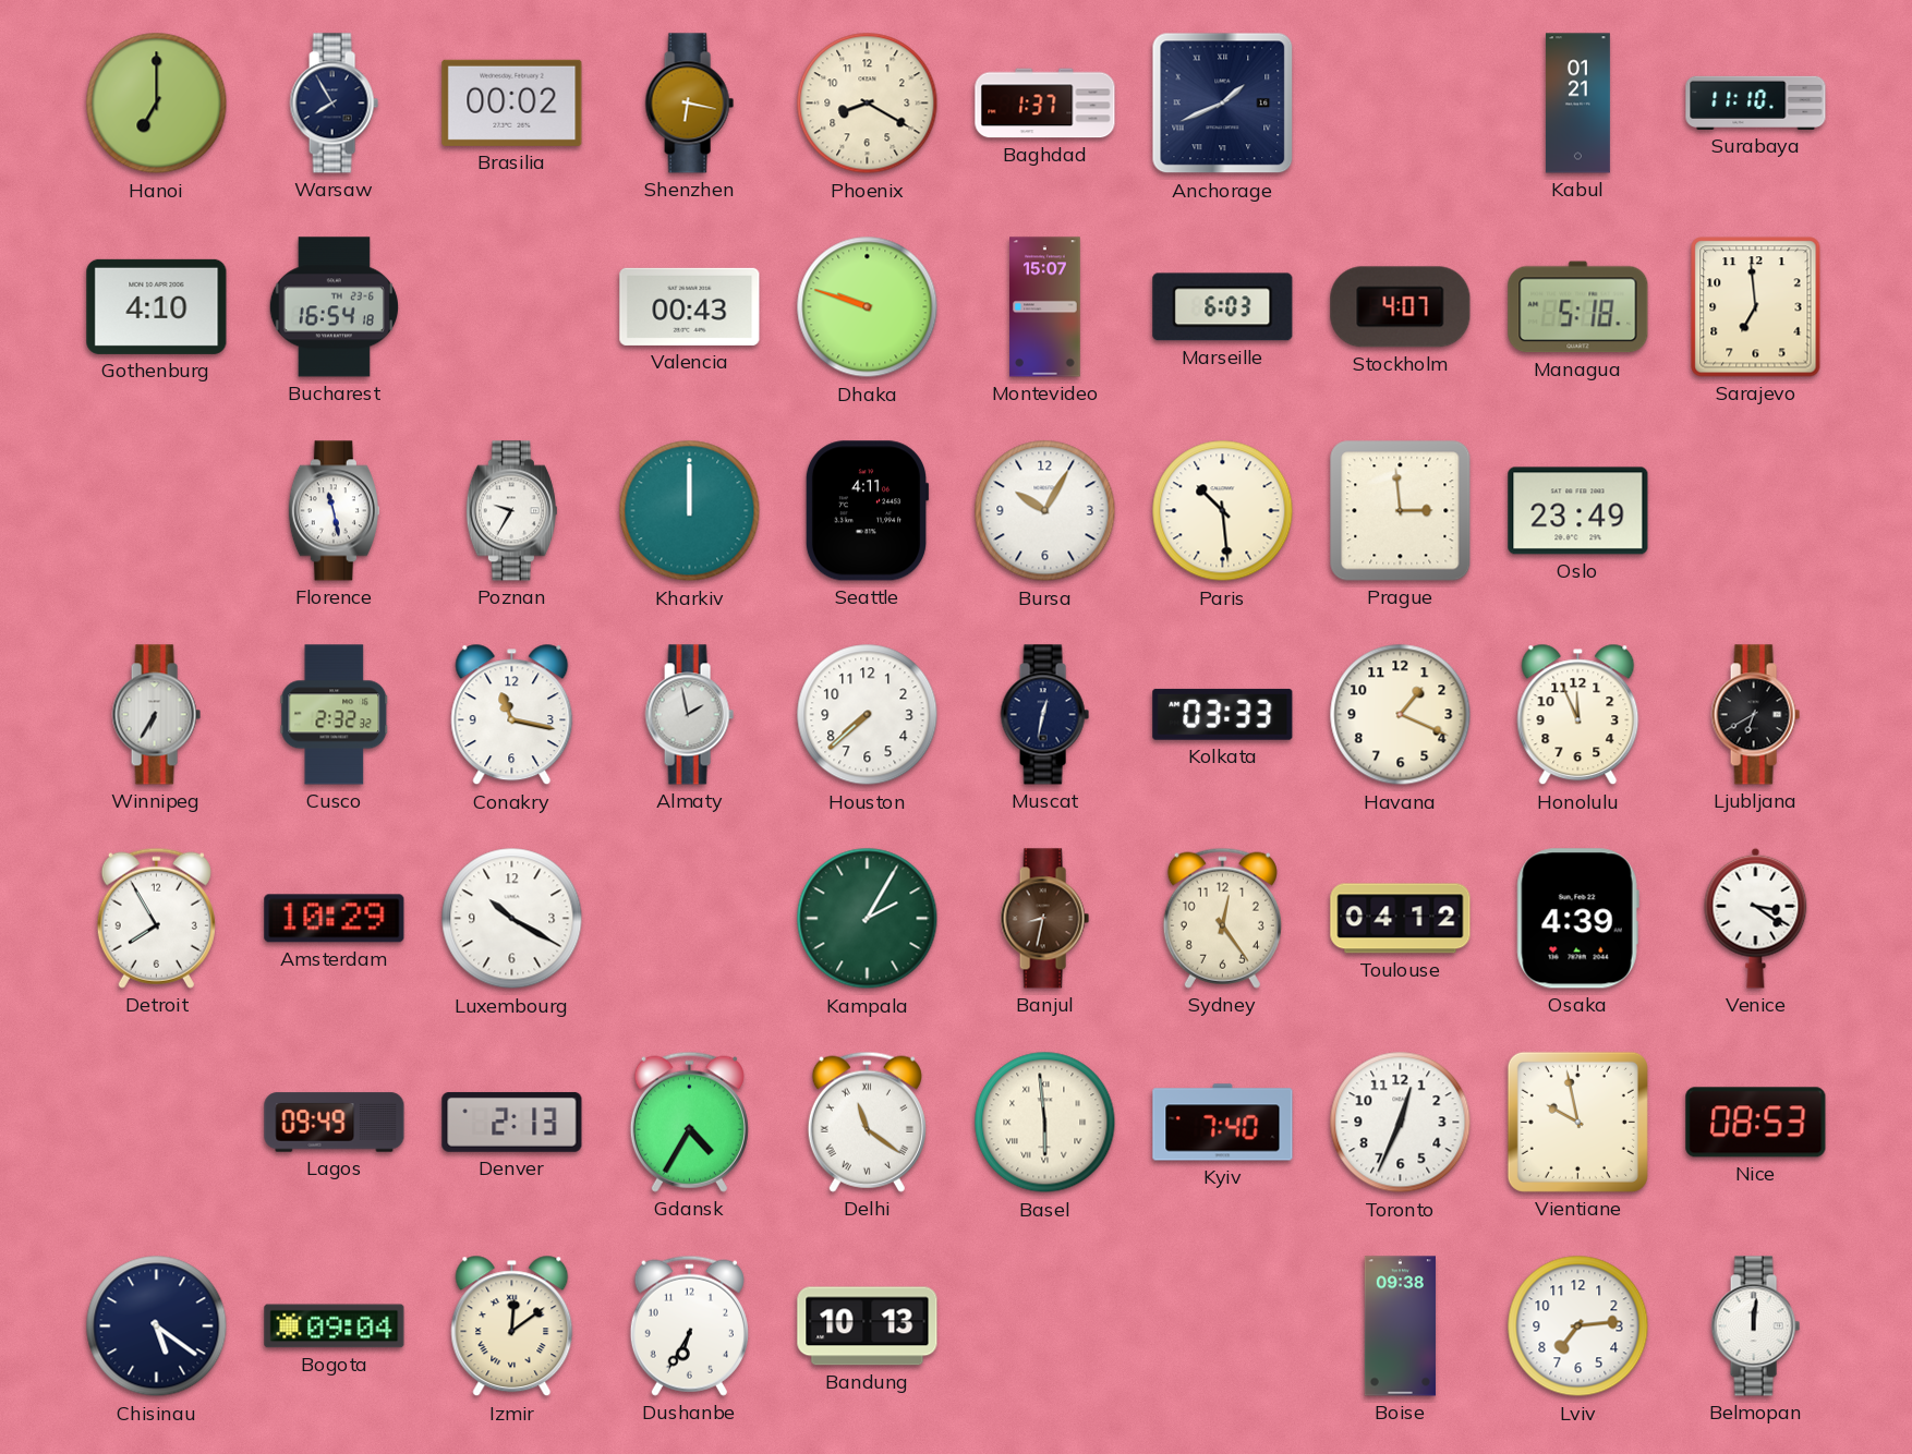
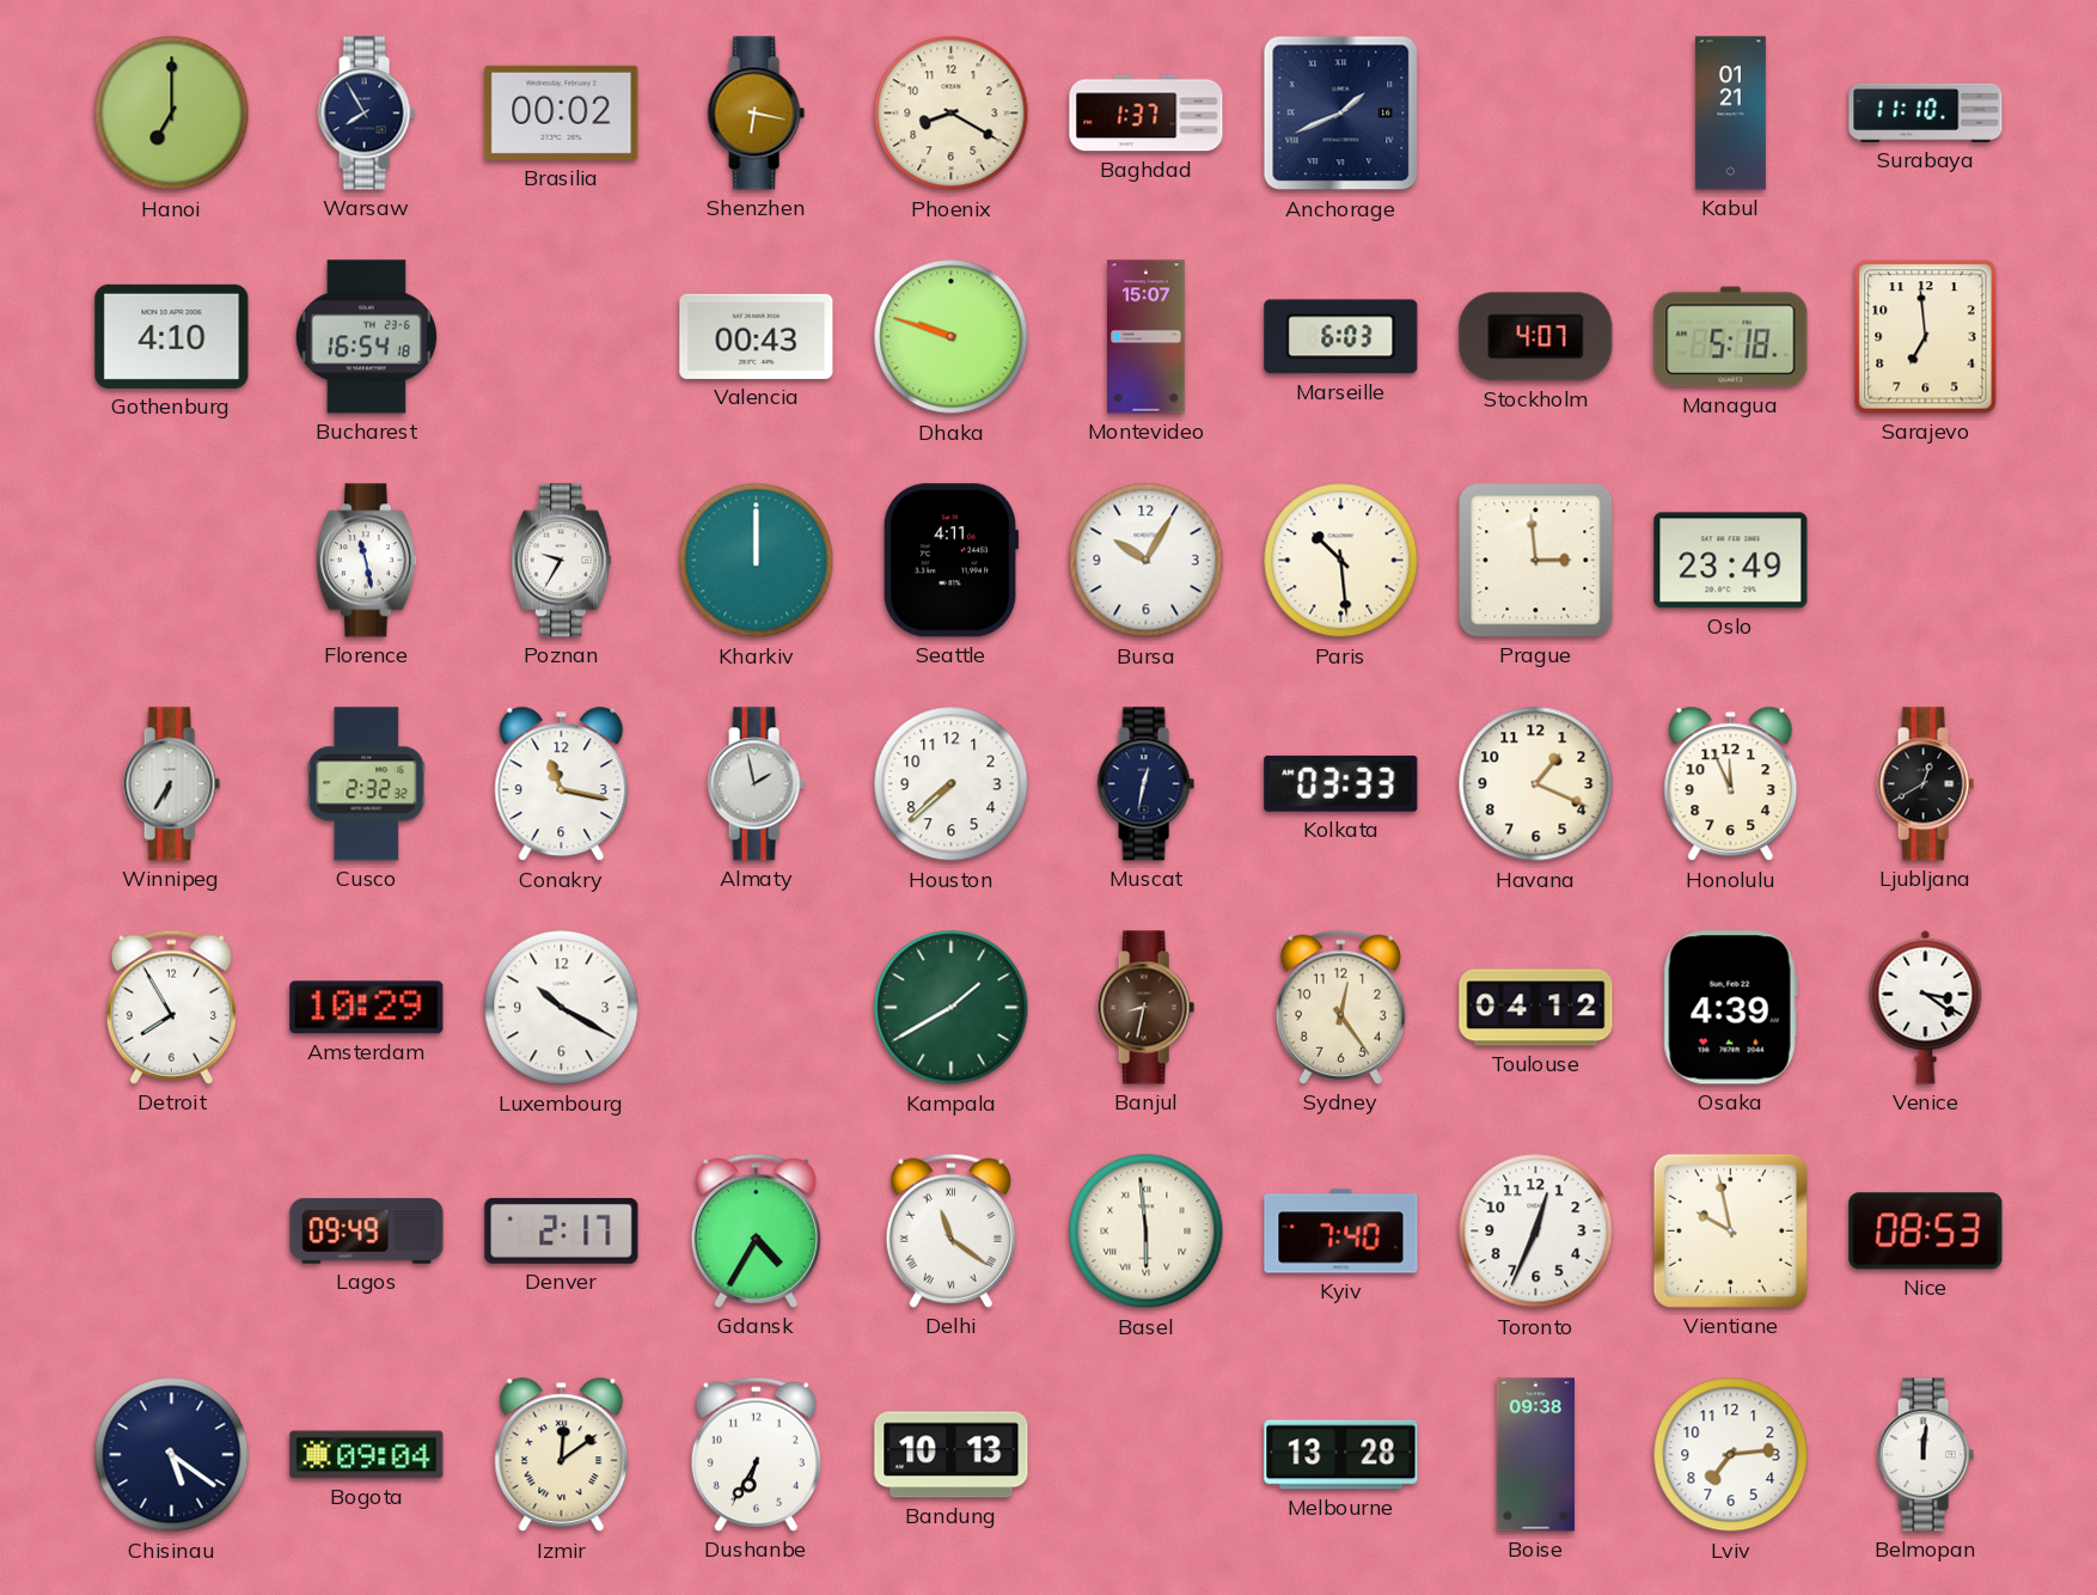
Ljubljana: 6:40 -> 12:40 (1925, 784)
Kampala: 2:05 -> 1:40 (952, 1008)
Denver: 2:13 -> 2:17 (562, 1230)
Melbourne: none -> 13:28 (1341, 1455)
